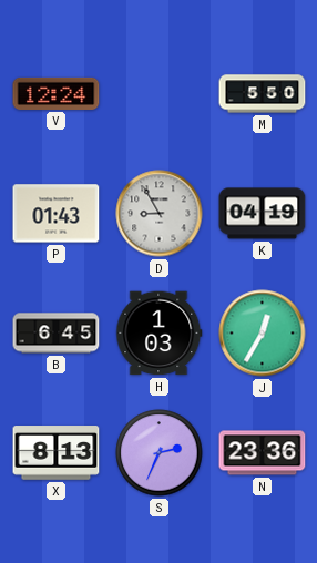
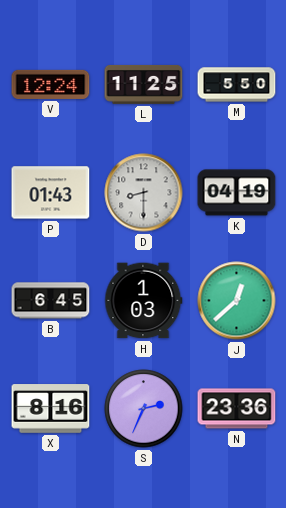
L: none -> 11:25 (144, 85)
D: 8:55 -> 8:30 (144, 193)
J: 12:35 -> 12:38 (237, 301)
X: 8:13 -> 8:16 (51, 409)
